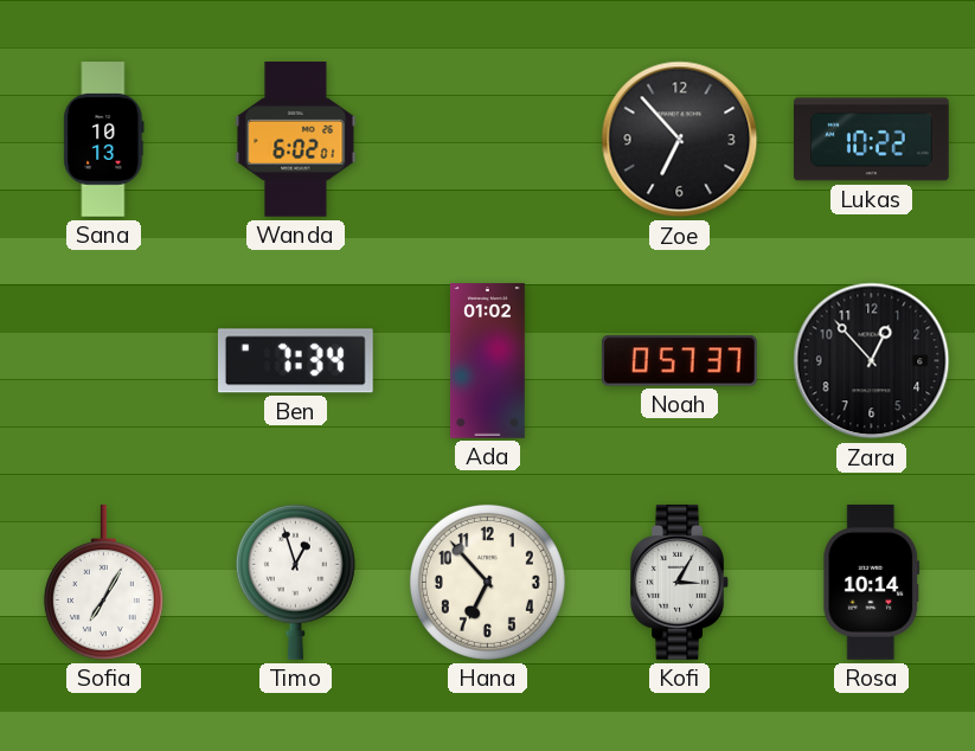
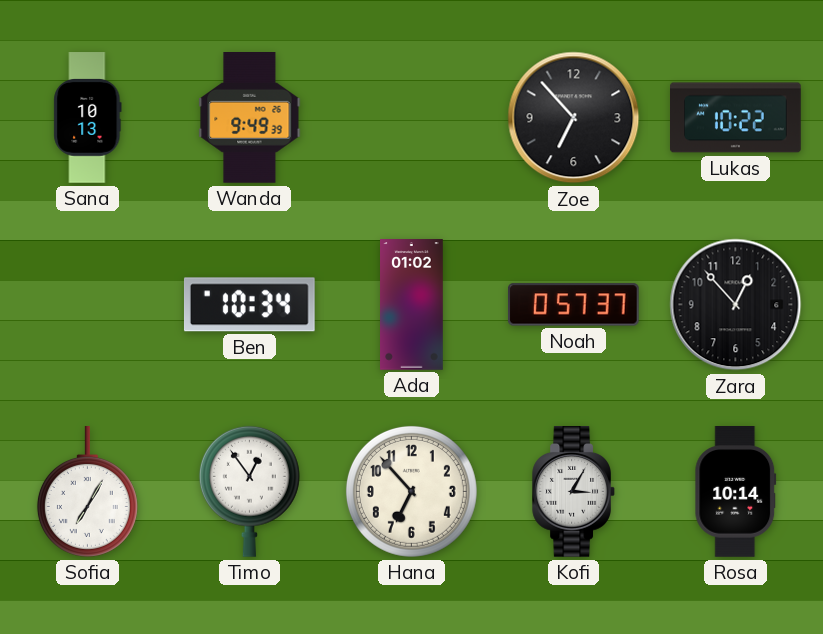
Wanda: 6:02 -> 9:49 (250, 118)
Ben: 7:34 -> 10:34 (249, 305)
Timo: 12:57 -> 12:54 (249, 491)
